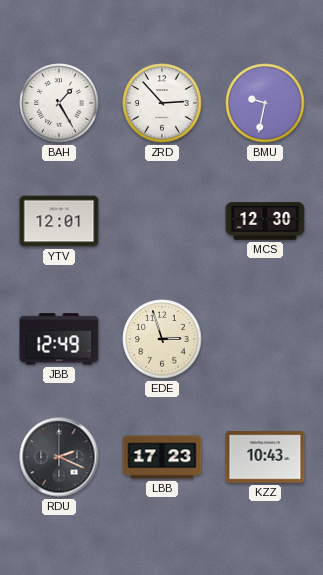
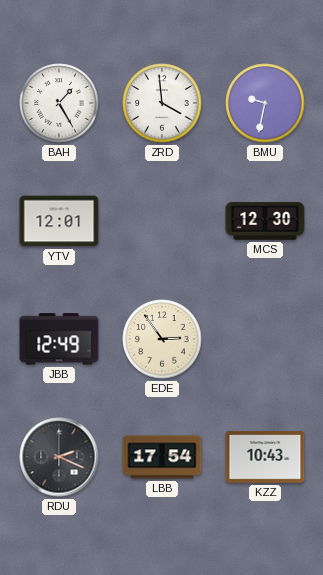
ZRD: 2:53 -> 3:59 (162, 103)
EDE: 2:57 -> 2:54 (162, 339)
LBB: 17:23 -> 17:54 (162, 457)
